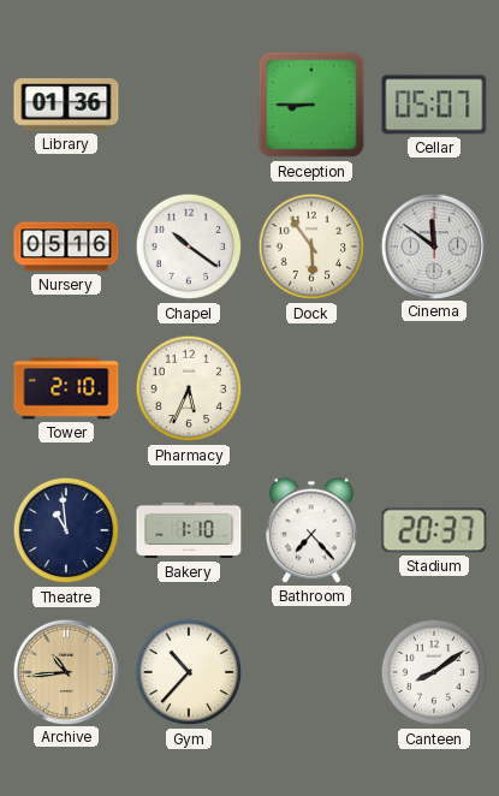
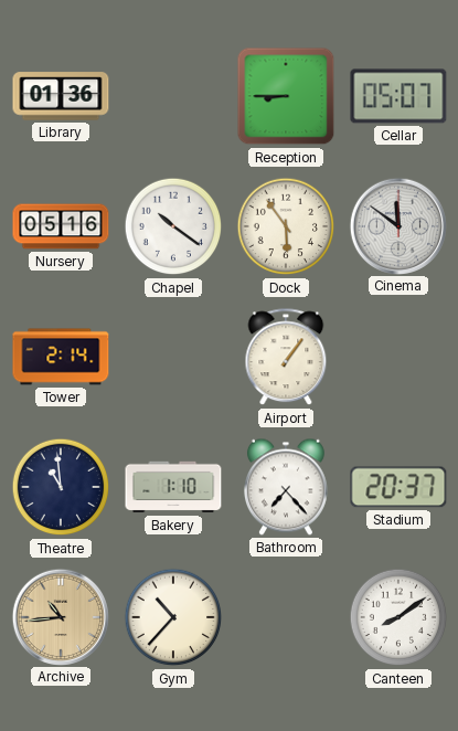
Tower: 2:10 -> 2:14 (61, 357)
Pharmacy: 5:34 -> none (189, 388)
Airport: none -> 1:06 (286, 358)
